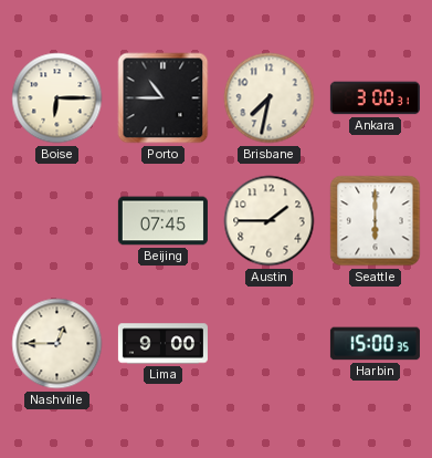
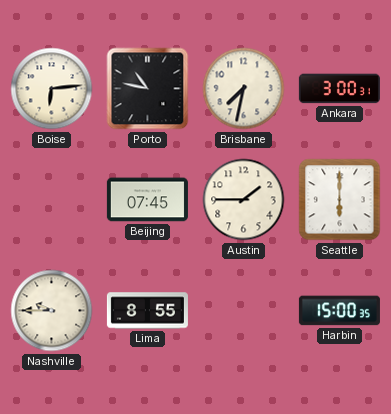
Boise: 6:15 -> 6:14 (52, 89)
Porto: 10:45 -> 10:47 (148, 89)
Nashville: 12:45 -> 9:45 (52, 311)
Lima: 9:00 -> 8:55 (147, 311)
